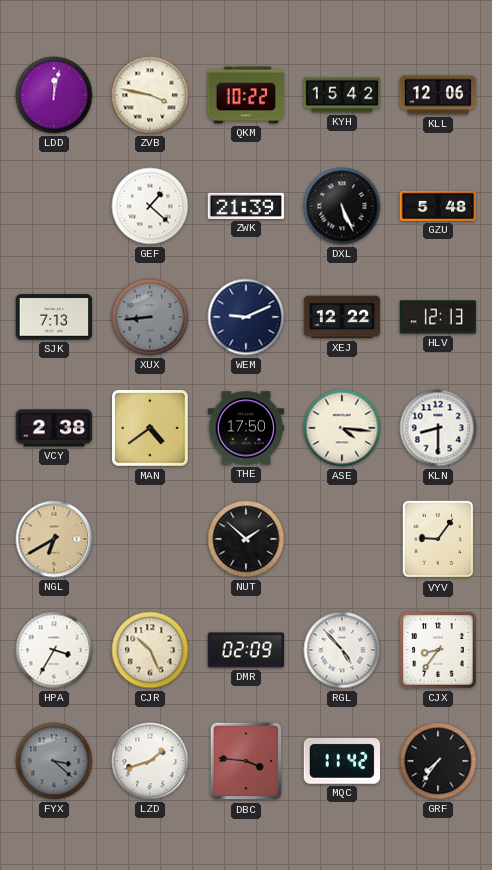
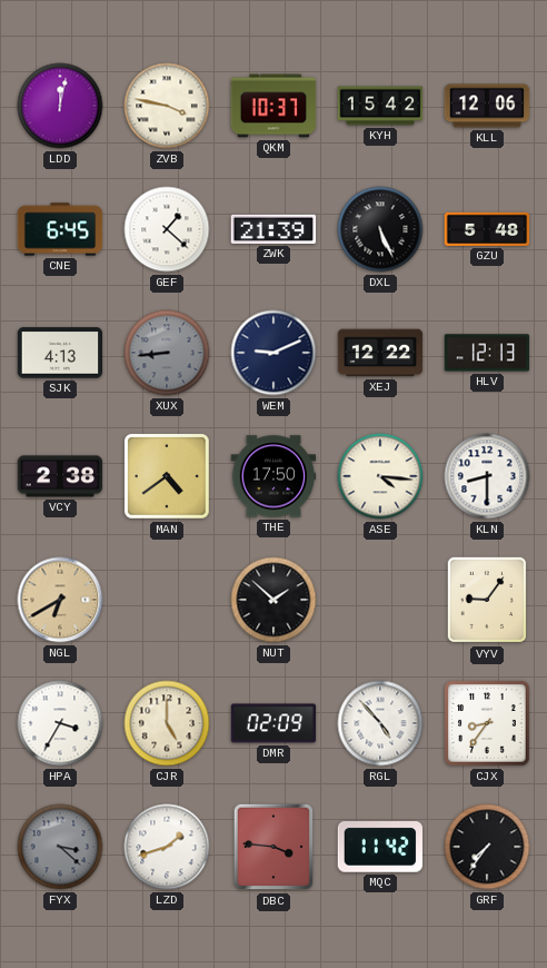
QKM: 10:22 -> 10:37 (273, 106)
CNE: none -> 6:45 (60, 229)
SJK: 7:13 -> 4:13 (60, 353)
CJR: 10:26 -> 5:00 (167, 723)
